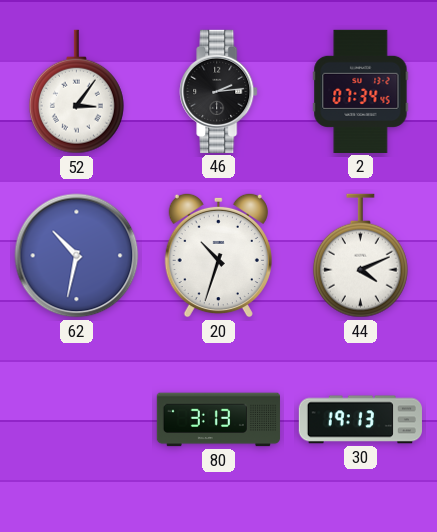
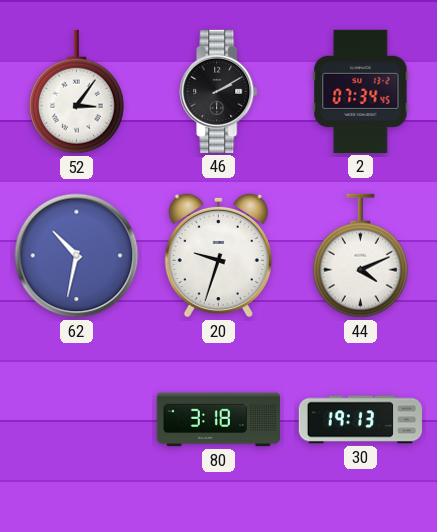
46: 2:14 -> 2:10 (219, 91)
20: 10:33 -> 9:33 (218, 255)
80: 3:13 -> 3:18 (218, 420)
